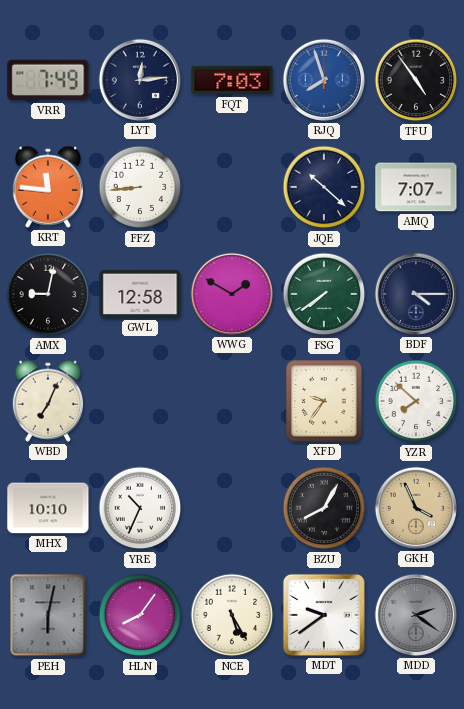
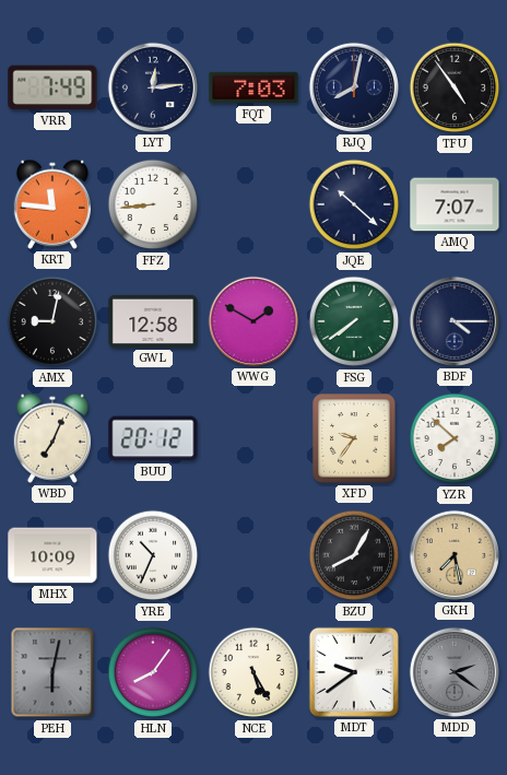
RJQ: 7:57 -> 8:02 (354, 87)
RJQ dial: blue -> navy (354, 87)
BUU: none -> 20:12 (153, 438)
MHX: 10:10 -> 10:09 (52, 555)
GKH: 3:56 -> 7:28 (455, 555)
